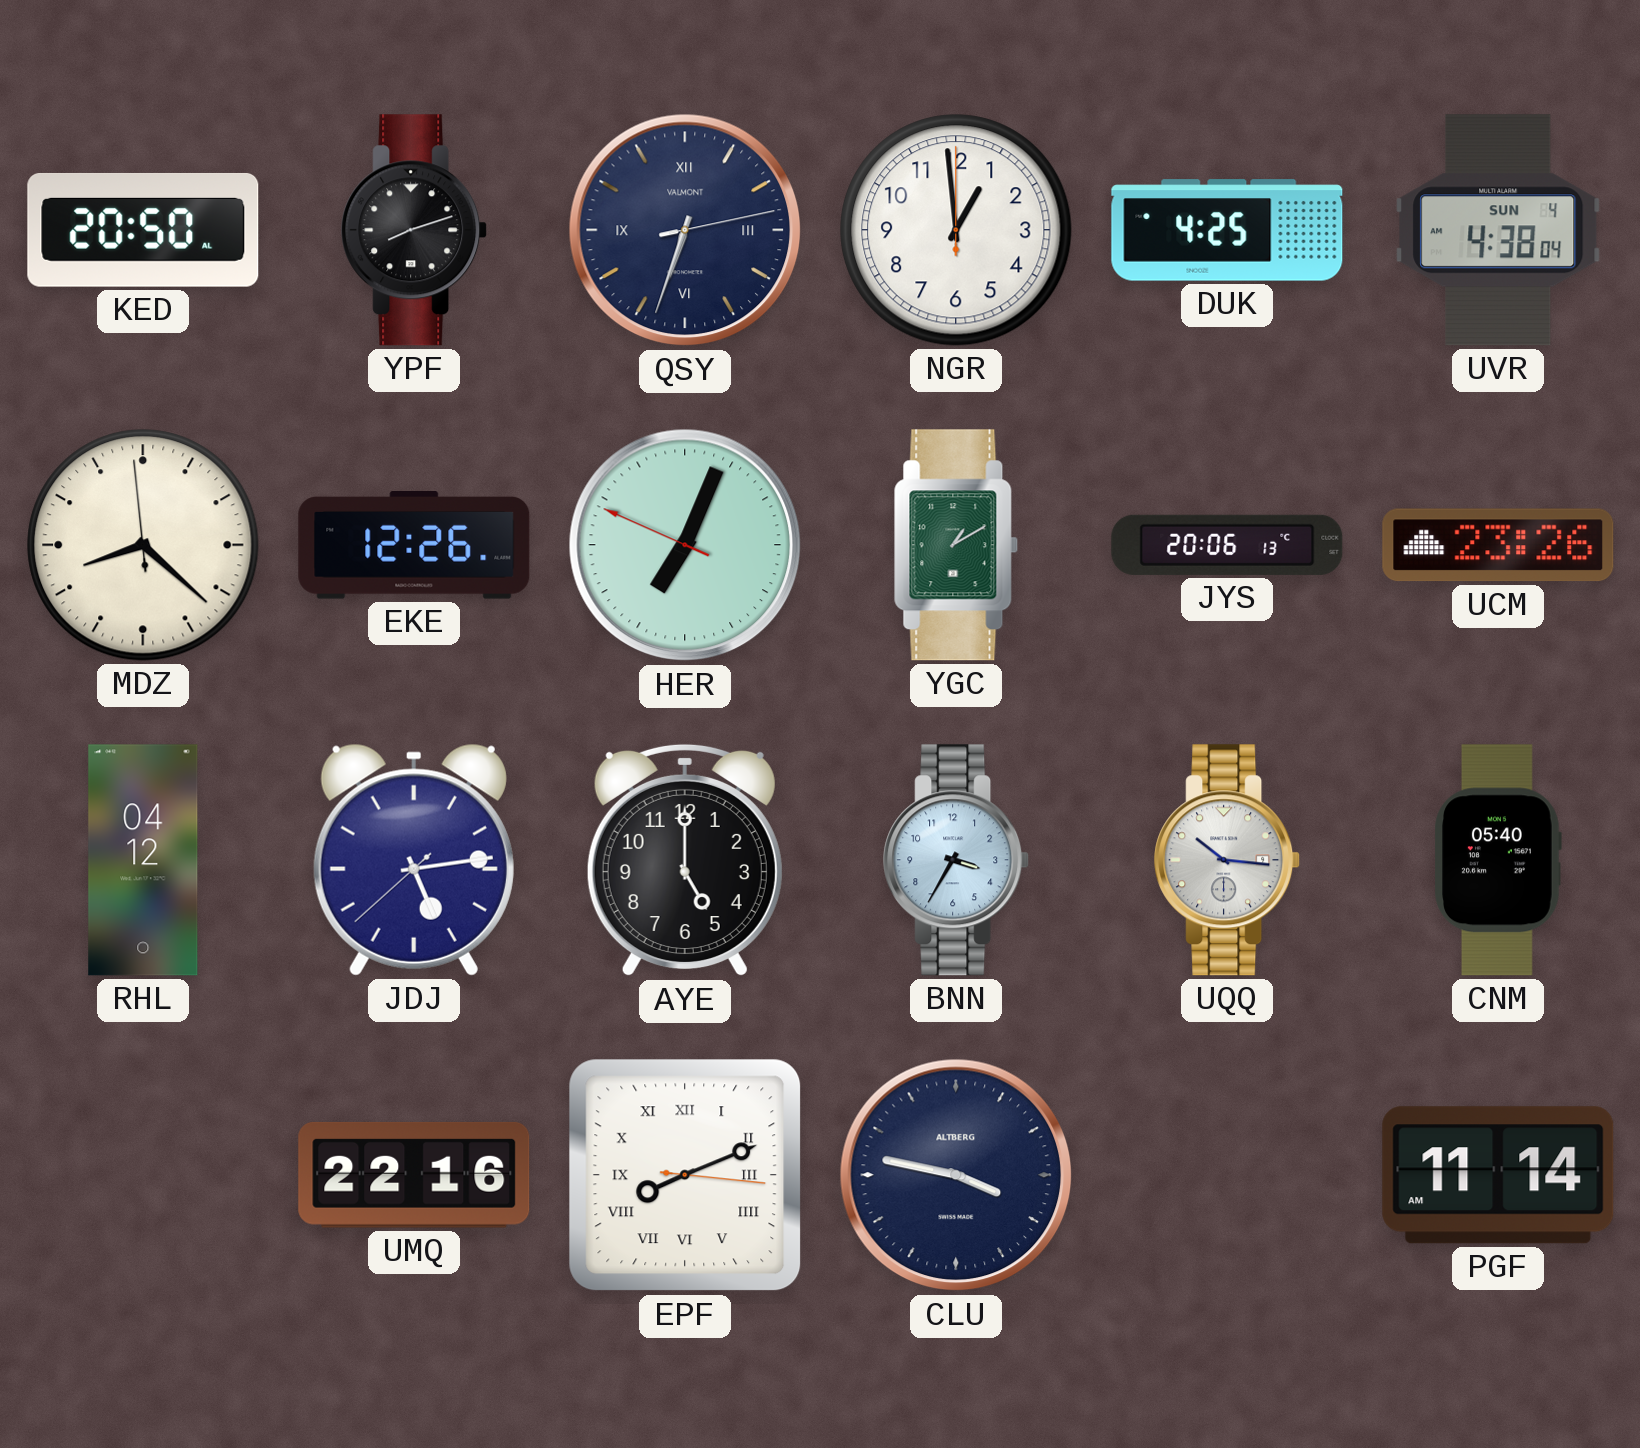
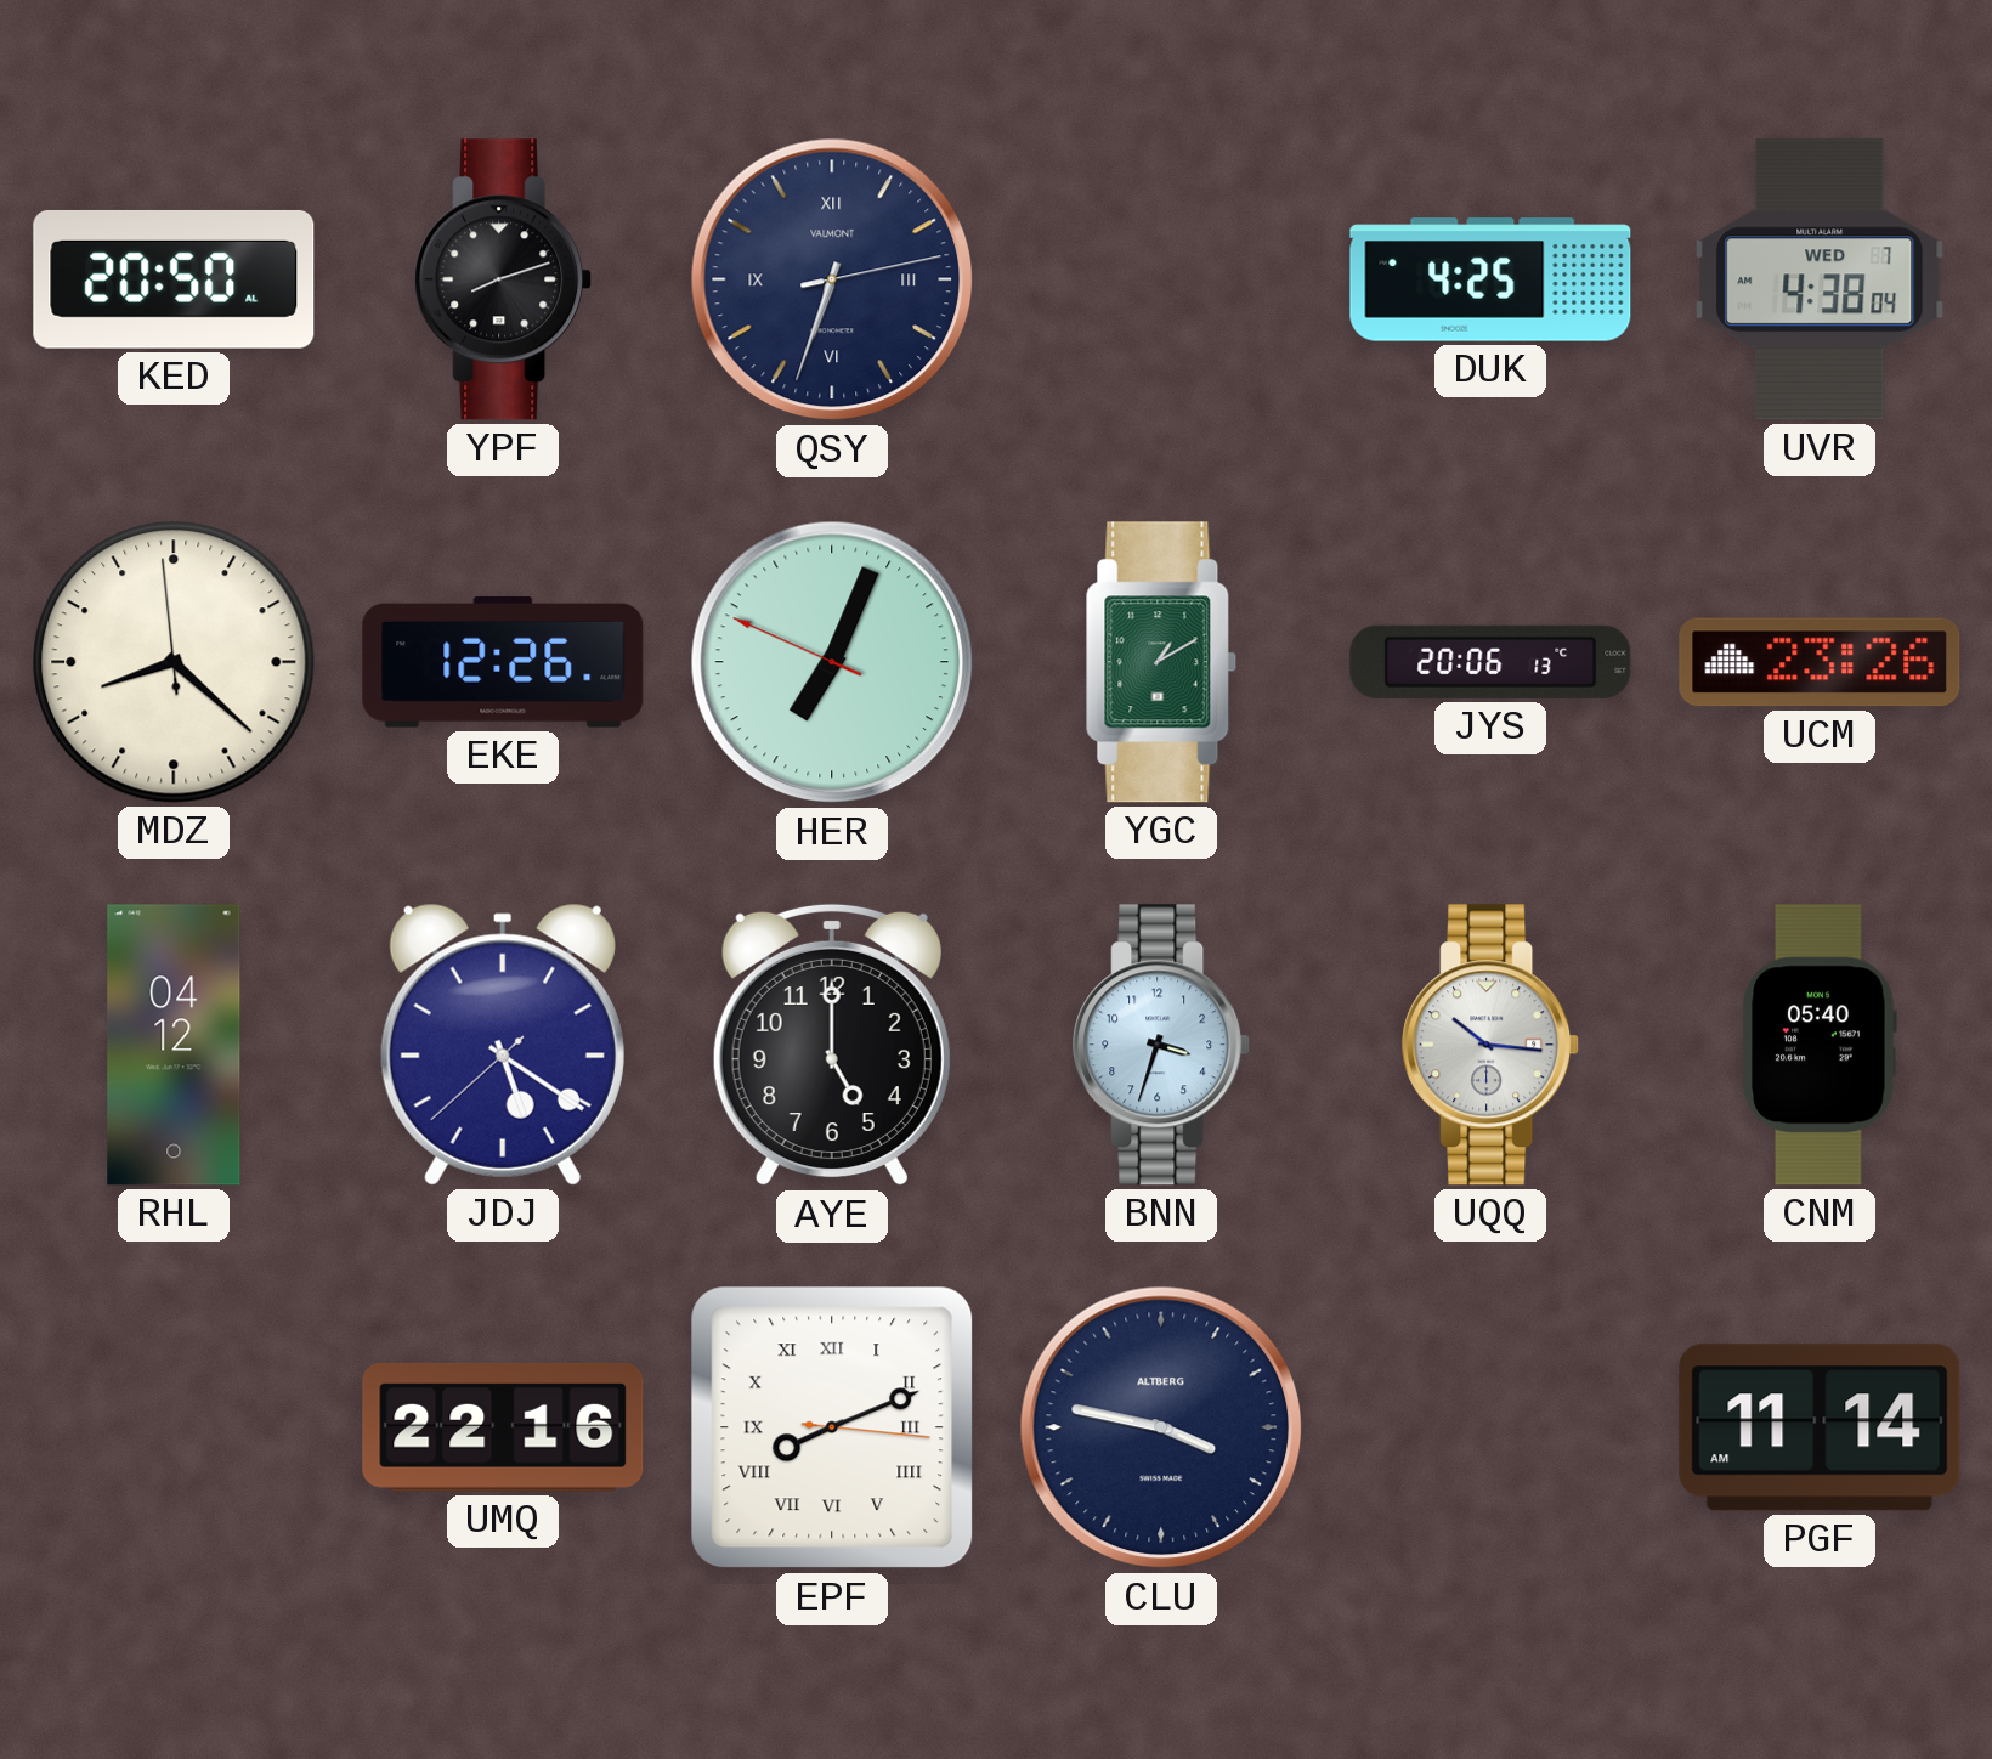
NGR: 12:59 -> none (956, 230)
UVR date: SUN 4 -> WED 7 (1820, 279)
JDJ: 5:13 -> 5:20 (503, 1045)
BNN: 3:35 -> 3:33 (1162, 1045)
